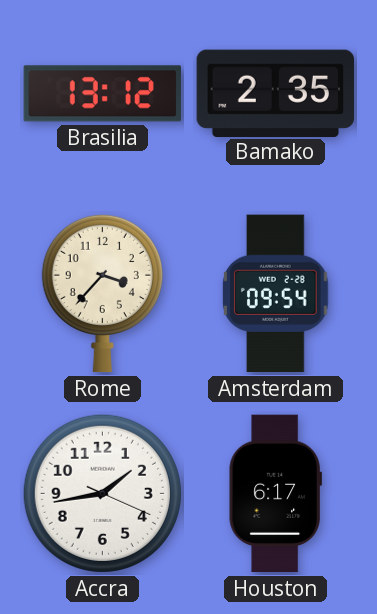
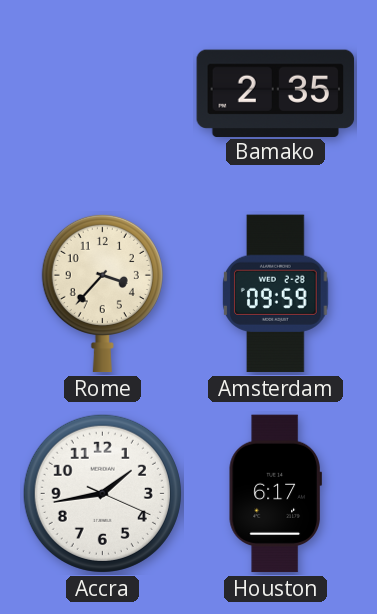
Brasilia: 13:12 -> none (103, 94)
Amsterdam: 09:54 -> 09:59 (276, 294)
